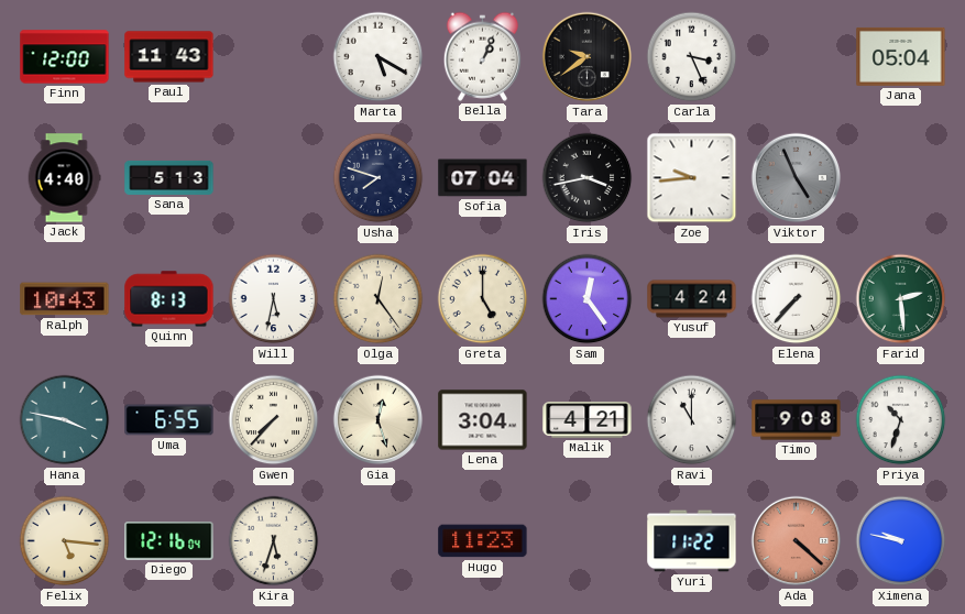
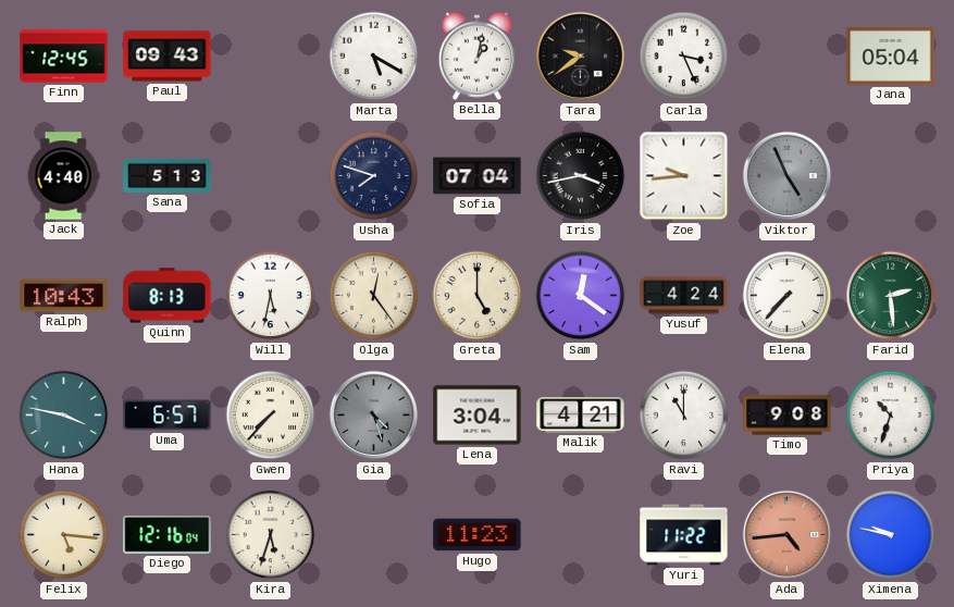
Finn: 12:00 -> 12:45 (64, 57)
Paul: 11:43 -> 09:43 (168, 57)
Bella: 1:04 -> 1:02 (476, 55)
Sam: 12:24 -> 12:21 (581, 296)
Uma: 6:55 -> 6:57 (168, 416)
Gia: 12:27 -> 4:27 (374, 416)
Gia dial: cream -> grey (374, 416)
Ada: 4:22 -> 4:44 (788, 535)
